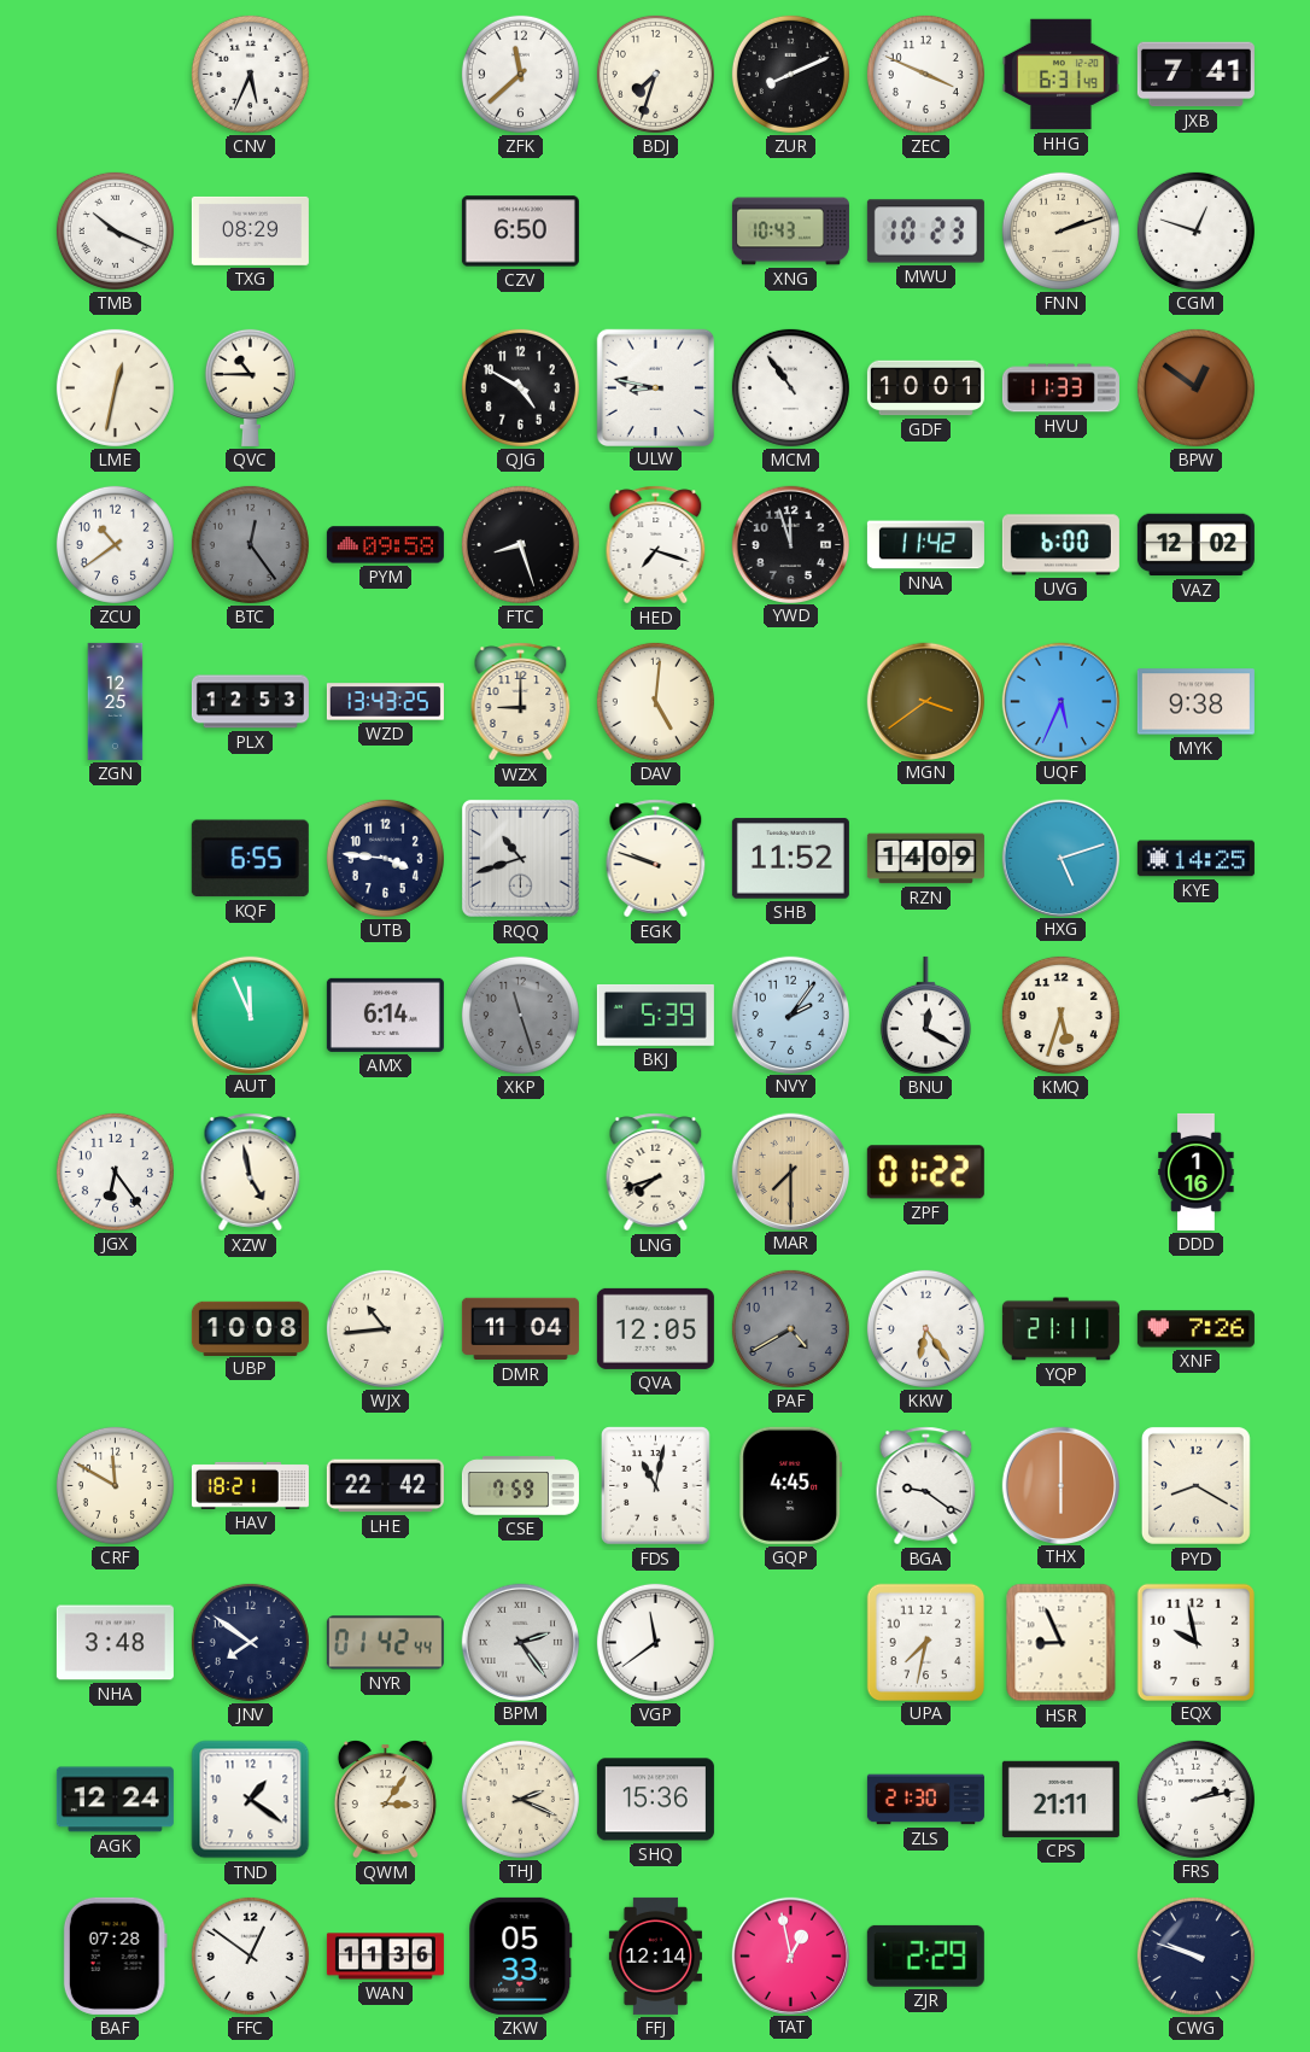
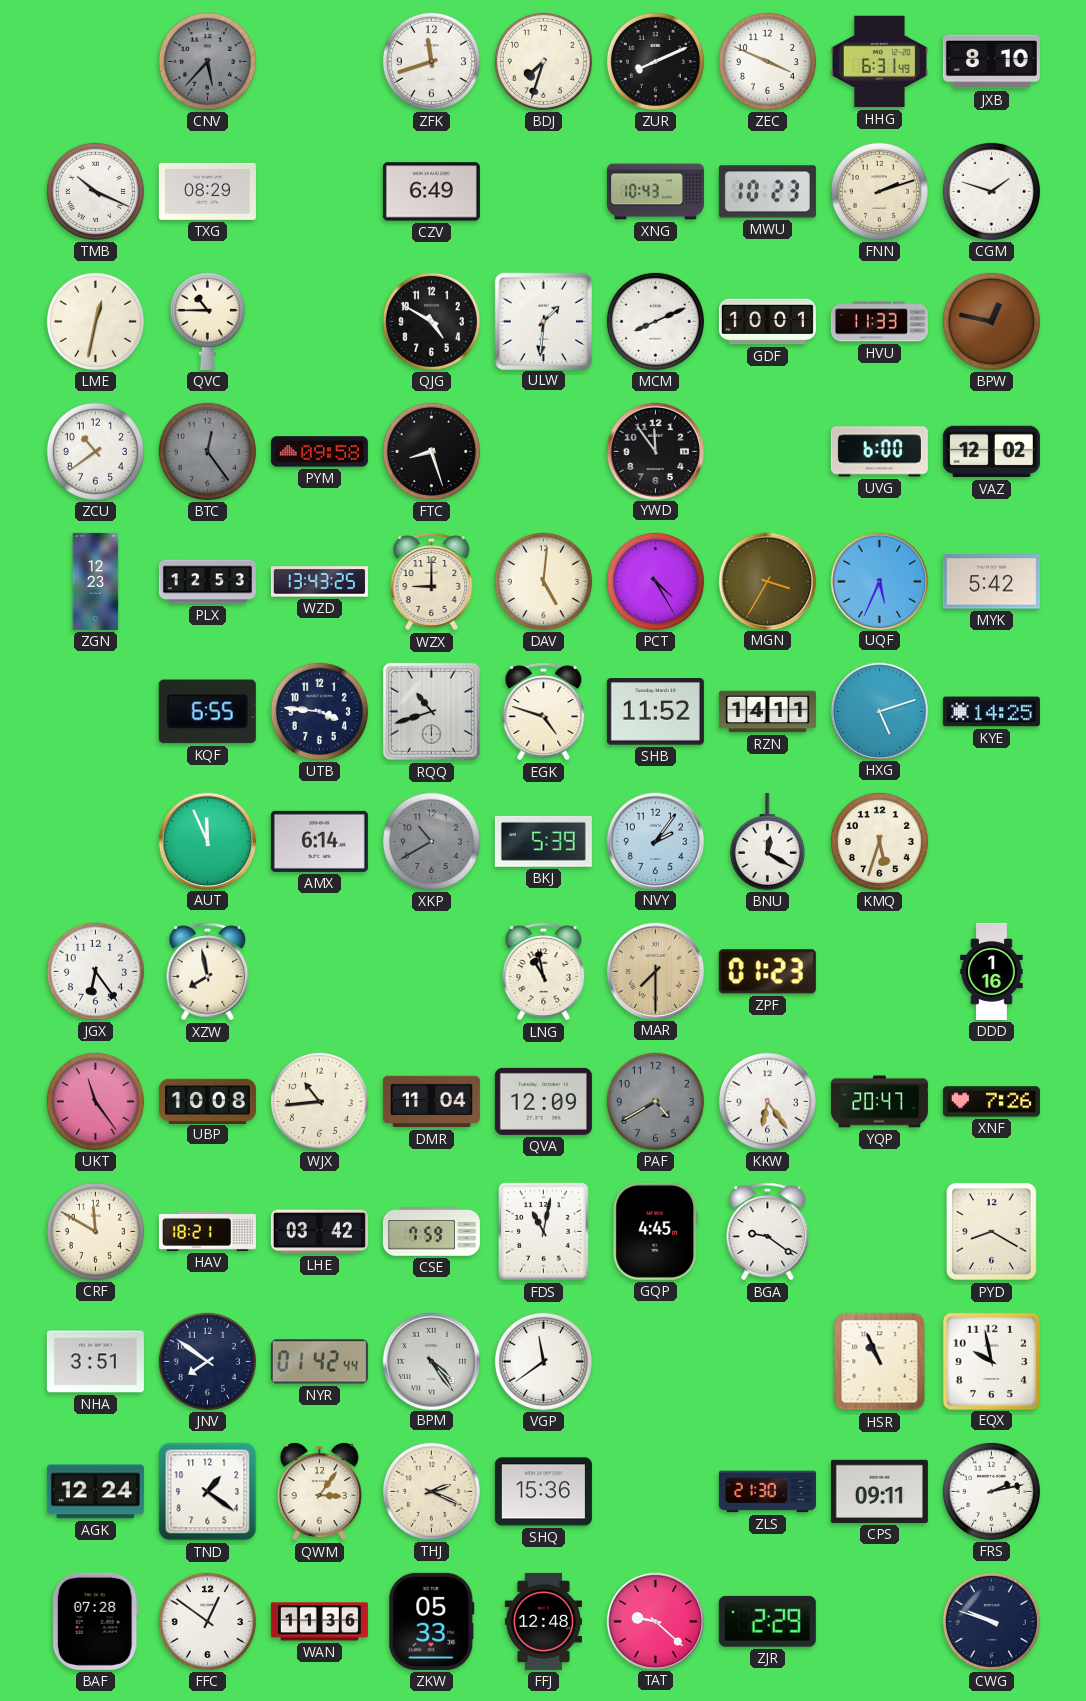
CNV: 5:34 -> 5:37 (207, 61)
CNV dial: white -> grey (207, 61)
ZFK: 11:38 -> 11:42 (431, 61)
JXB: 7:41 -> 8:10 (991, 62)
CZV: 6:50 -> 6:49 (431, 192)
CGM: 12:48 -> 1:48 (991, 191)
ULW: 8:47 -> 1:31 (543, 321)
MCM: 10:54 -> 8:11 (655, 321)
BPW: 12:51 -> 12:47 (991, 321)
HED: 7:18 -> none (656, 545)
YWD: 11:57 -> 11:54 (655, 451)
NNA: 11:42 -> none (925, 545)
ZGN: 12:25 -> 12:23 (96, 581)
PCT: none -> 4:25 (655, 581)
MGN: 3:39 -> 3:35 (767, 581)
MYK: 9:38 -> 5:42 (991, 582)
EGK: 9:48 -> 4:48 (544, 712)
RZN: 14:09 -> 14:11 (767, 712)
XKP: 11:27 -> 10:40 (431, 841)
XZW: 4:58 -> 7:58 (208, 972)
LNG: 7:42 -> 10:58 (544, 972)
ZPF: 01:22 -> 01:23 (767, 972)
UKT: none -> 11:24 (95, 1101)
QVA: 12:05 -> 12:09 (543, 1101)
YQP: 21:11 -> 20:47 (879, 1102)
LHE: 22:42 -> 03:42 (319, 1232)
THX: 6:00 -> none (1060, 1485)
NHA: 3:48 -> 3:51 (95, 1362)
BPM: 2:24 -> 4:24 (431, 1361)
UPA: 7:32 -> none (925, 1642)
HSR: 8:56 -> 10:56 (880, 1362)
CPS: 21:11 -> 09:11 (879, 1491)
FFJ: 12:14 -> 12:48 (543, 1621)
TAT: 12:58 -> 9:22 (655, 1621)
